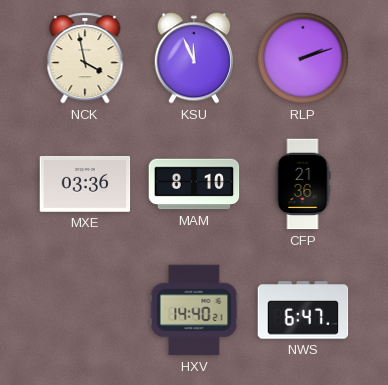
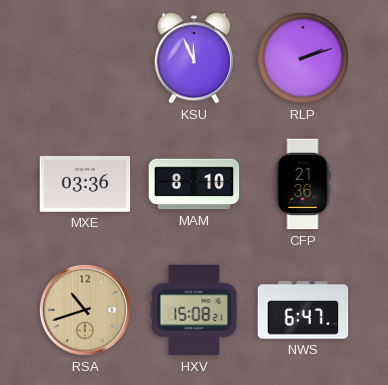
NCK: 3:58 -> none (85, 58)
RSA: none -> 10:42 (85, 310)
HXV: 14:40 -> 15:08 (194, 310)
